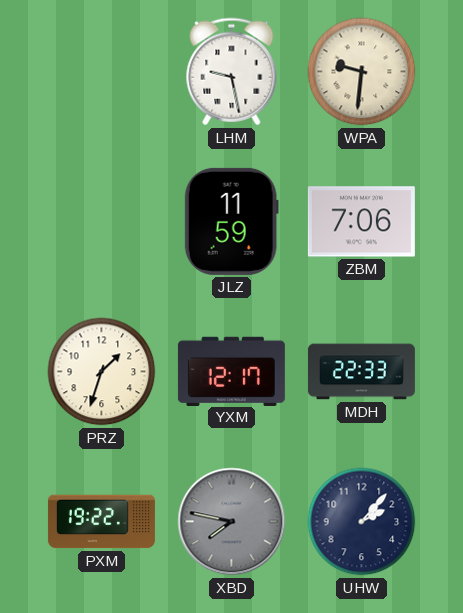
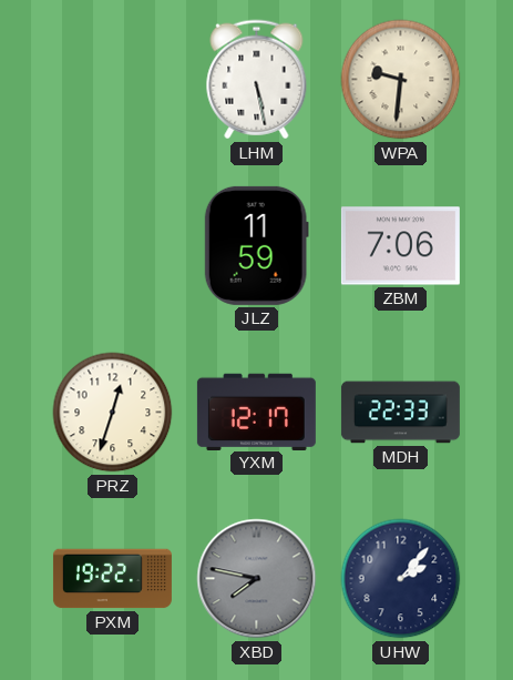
LHM: 9:28 -> 5:28 (257, 80)
PRZ: 1:33 -> 12:33 (113, 413)
